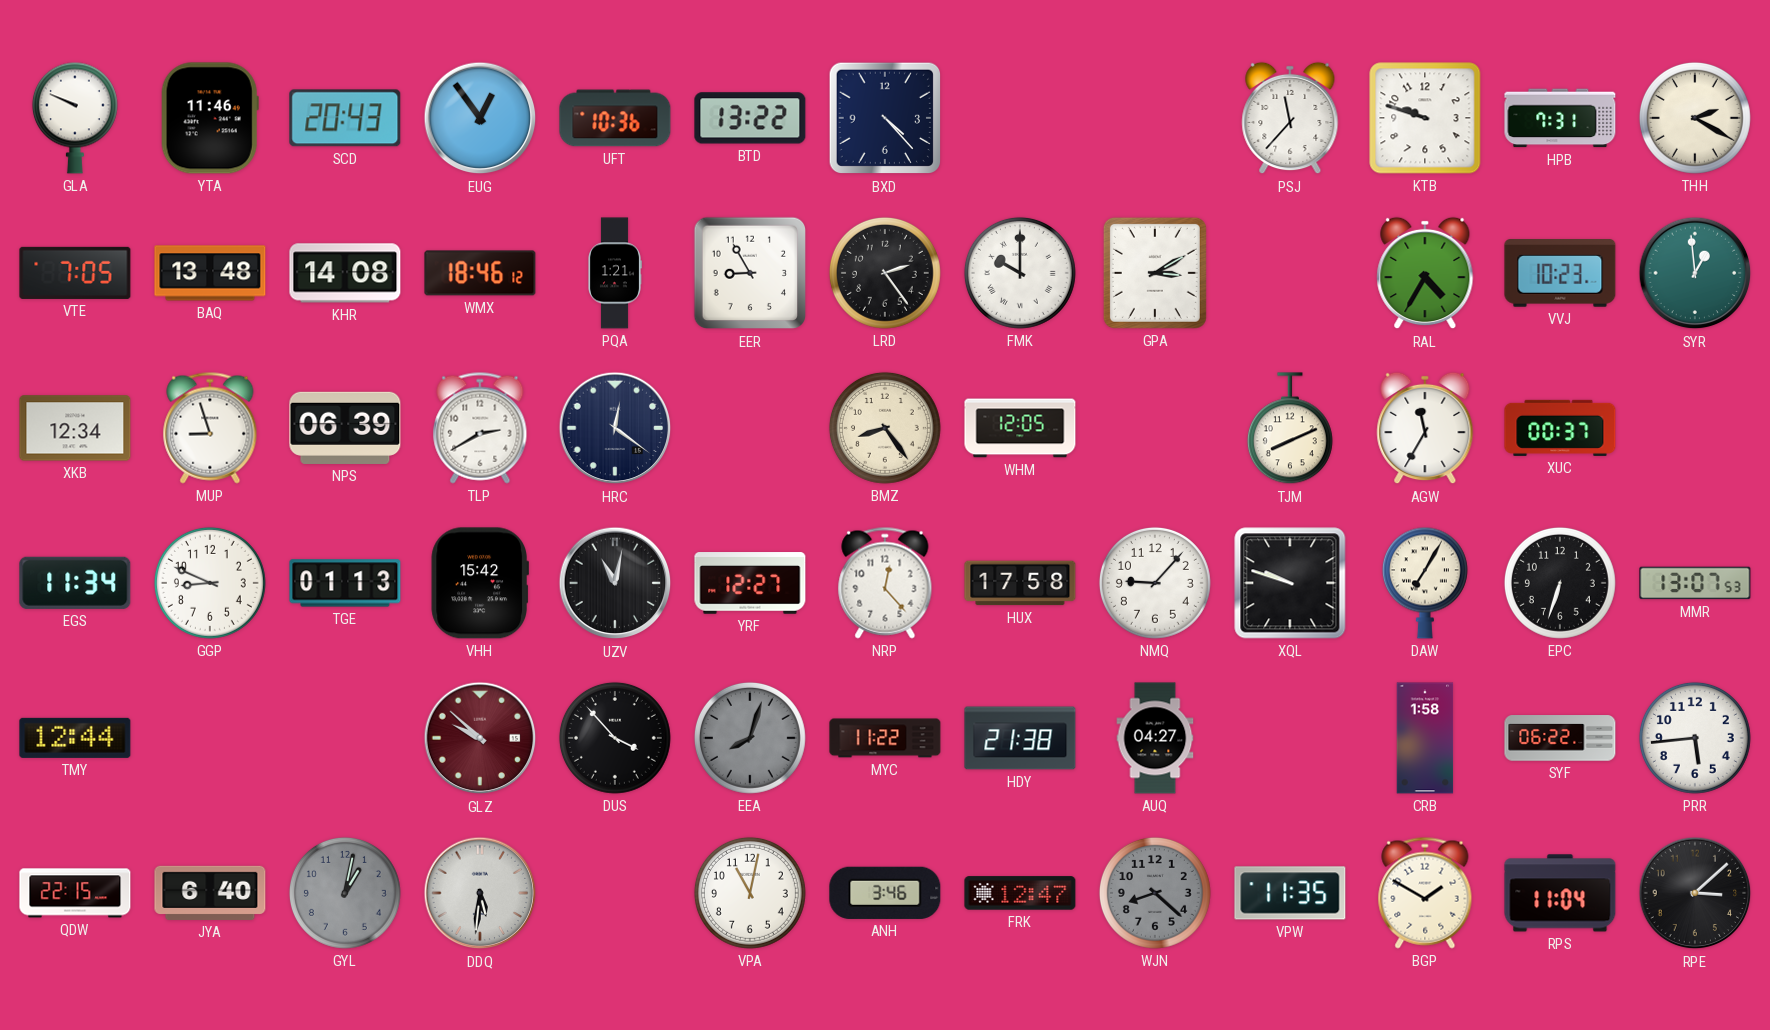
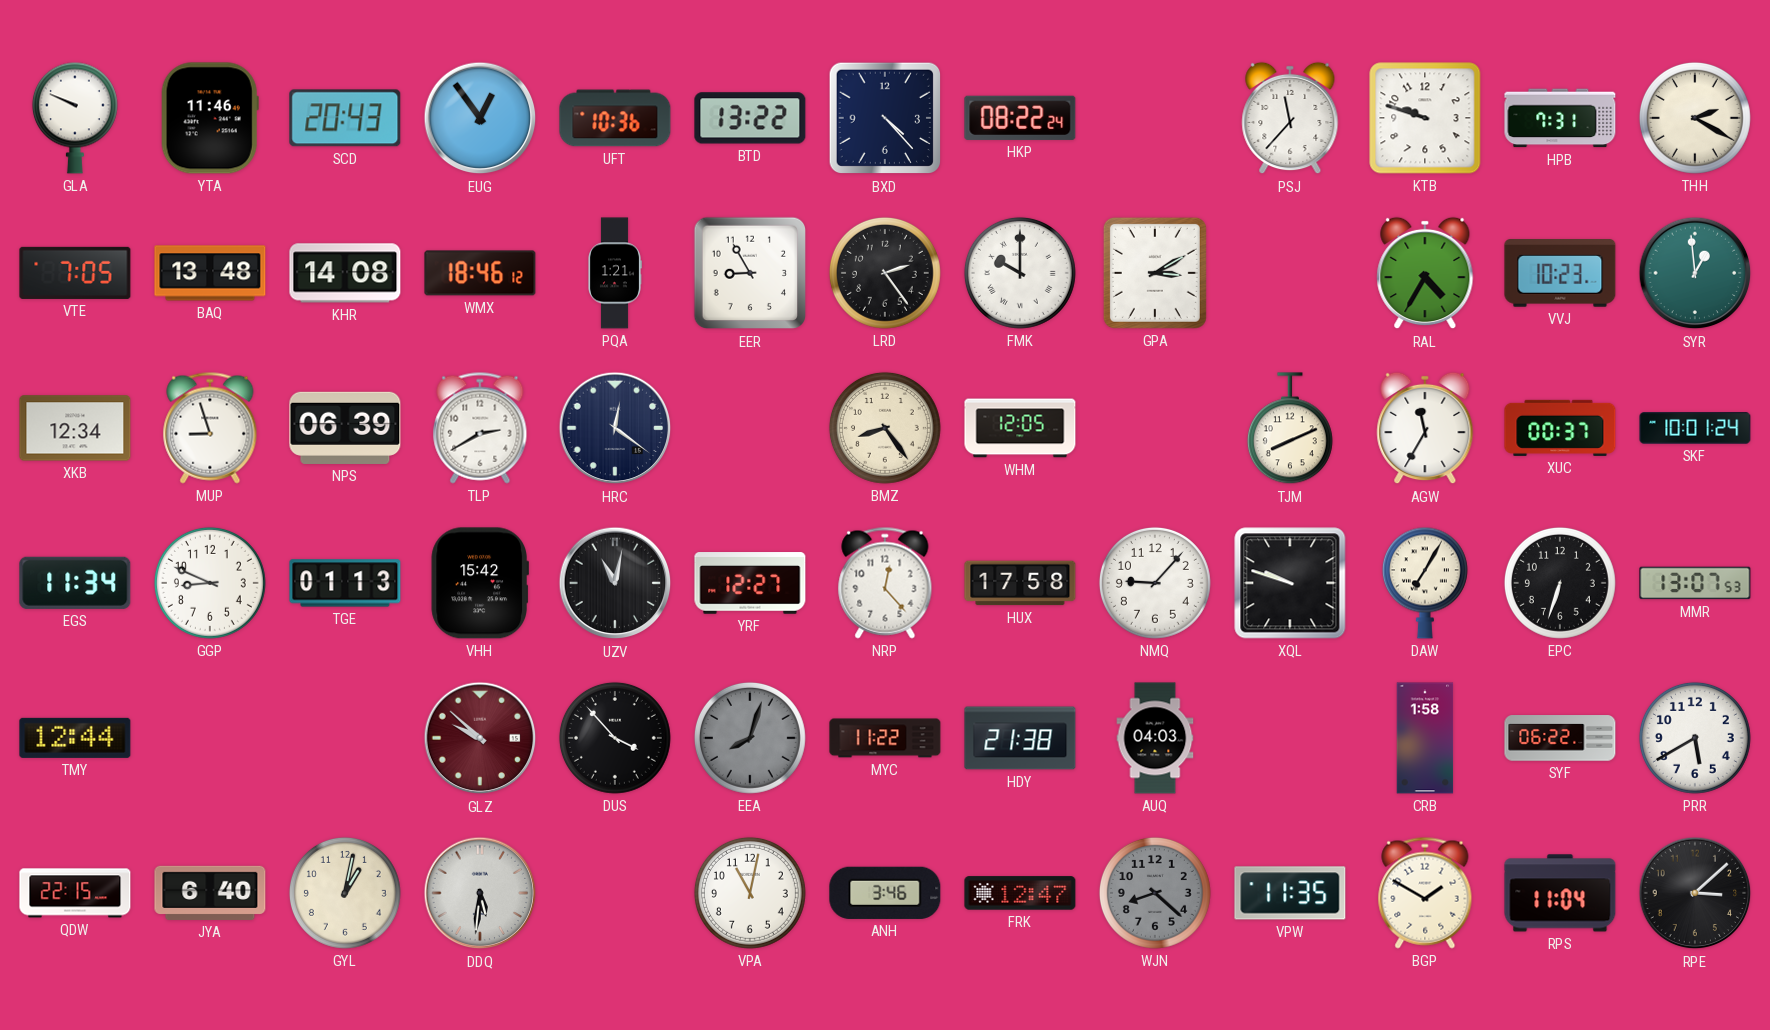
HKP: none -> 08:22 (1020, 118)
SKF: none -> 10:01 (1695, 428)
AUQ: 04:27 -> 04:03 (1155, 738)
PRR: 5:44 -> 5:40 (1695, 738)
GYL dial: grey -> cream (345, 893)
